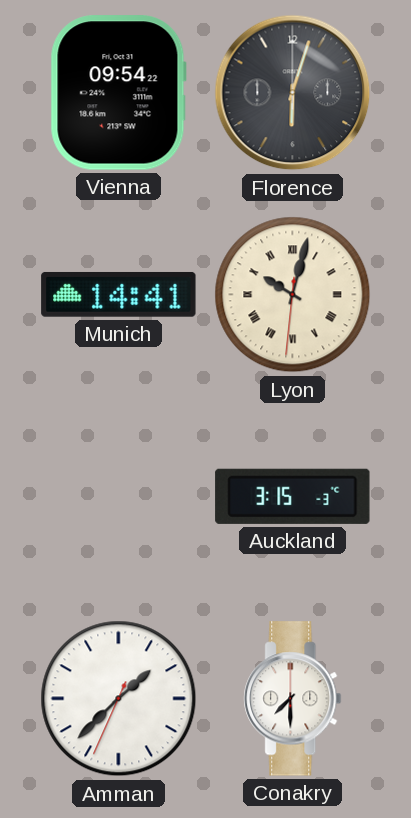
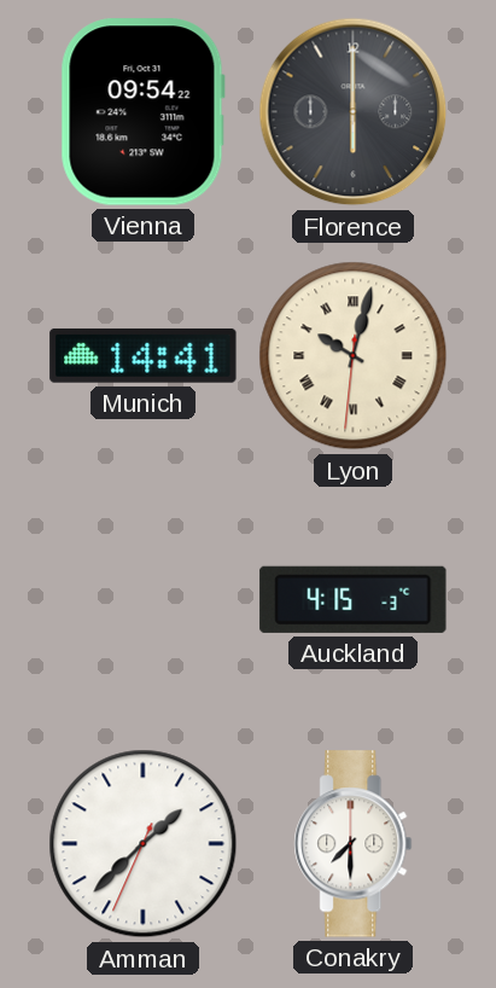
Florence: 6:03 -> 6:00 (354, 112)
Auckland: 3:15 -> 4:15 (354, 599)
